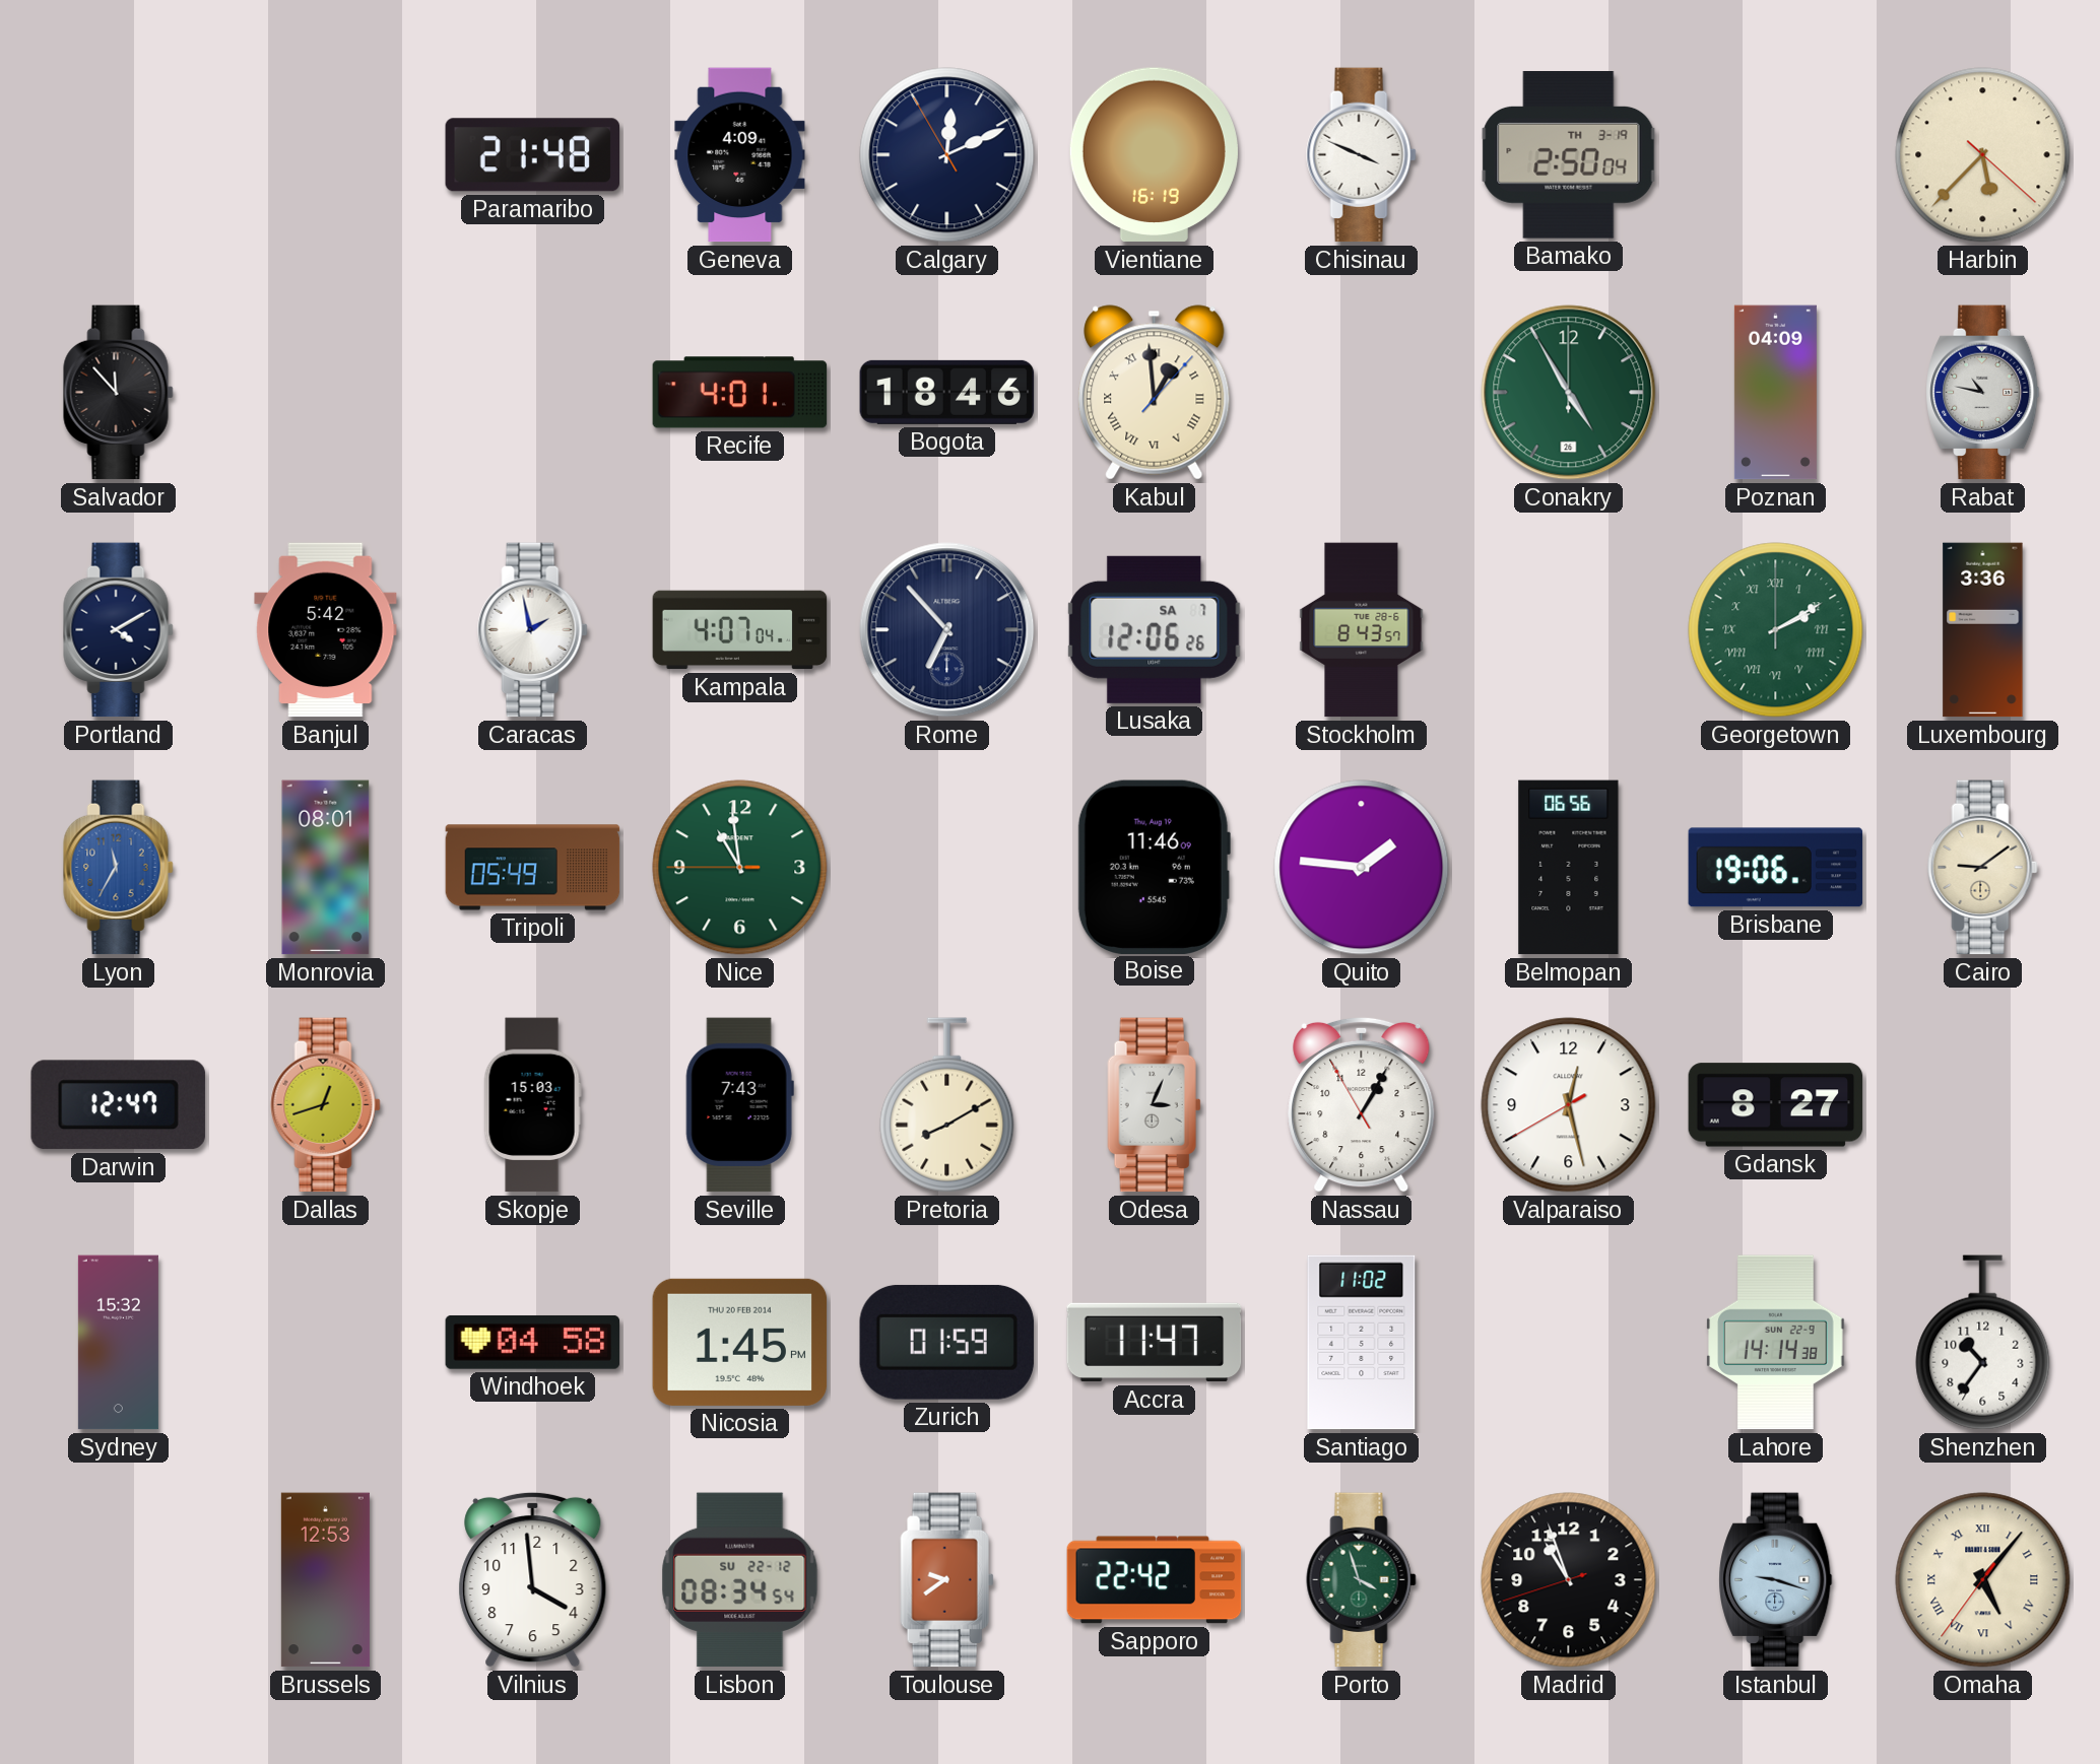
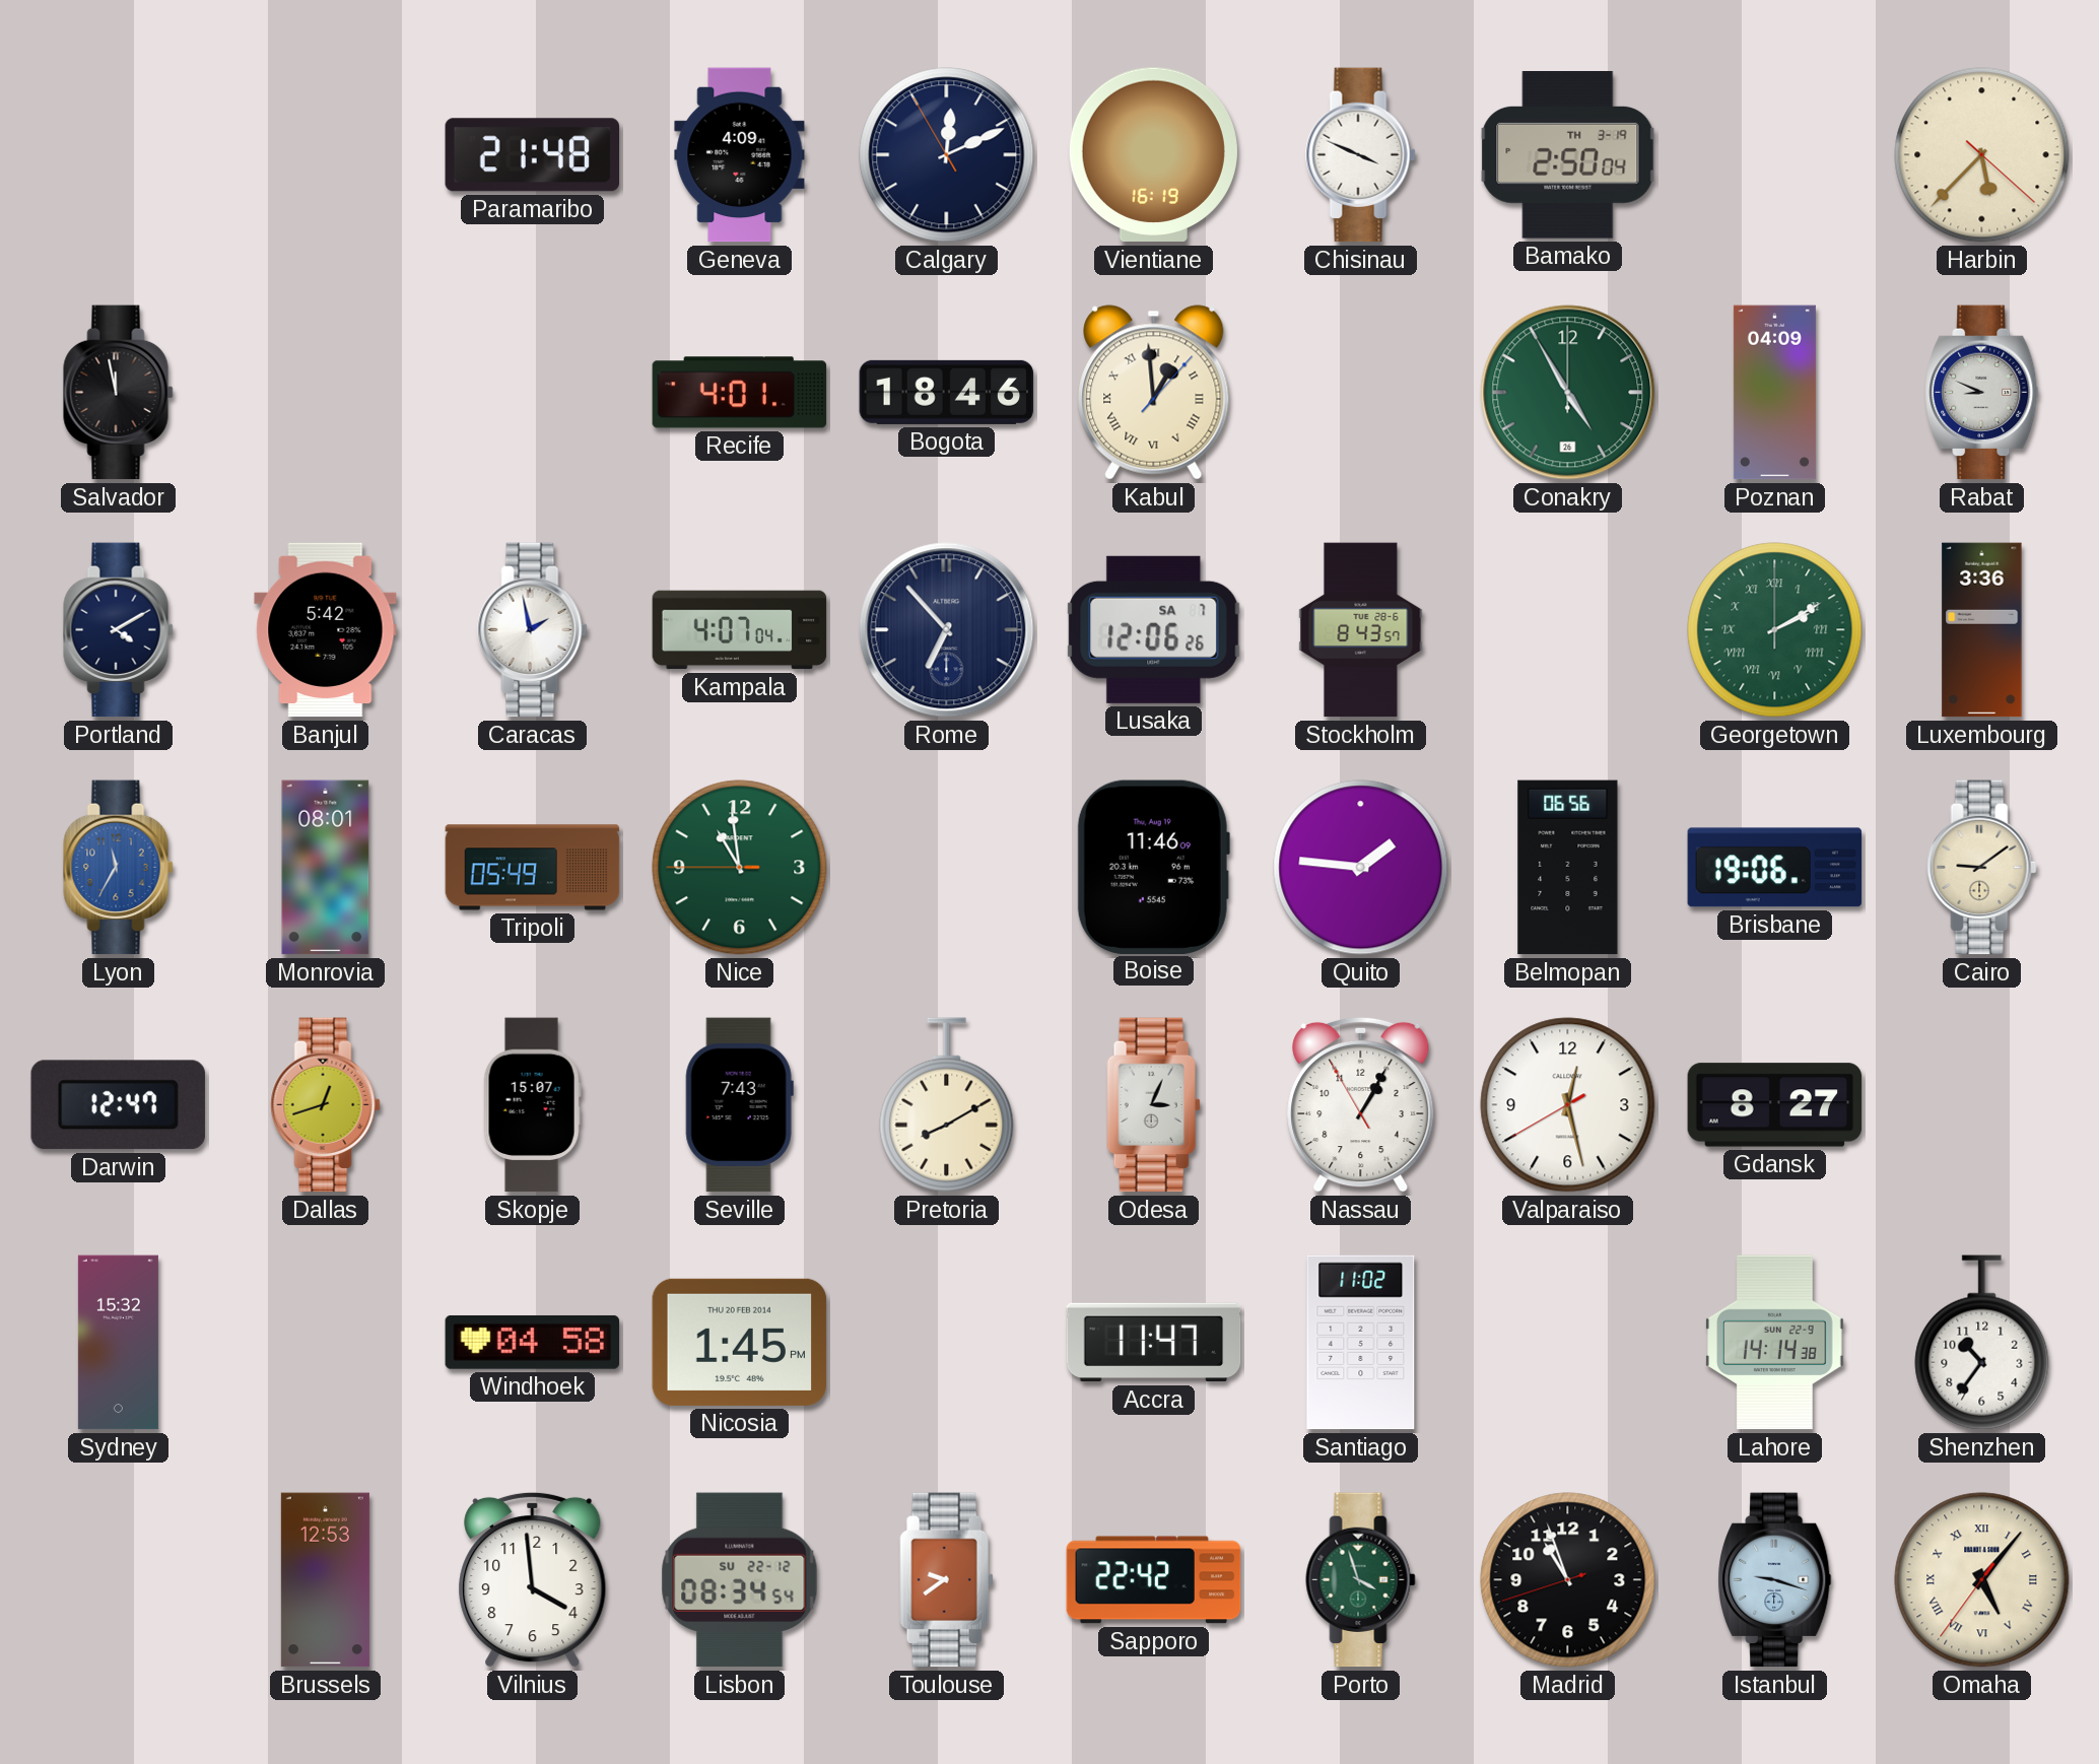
Salvador: 11:53 -> 11:58 (119, 393)
Rabat: 10:47 -> 8:49 (1982, 393)
Skopje: 15:03 -> 15:07 (532, 1105)
Zurich: 01:59 -> none (946, 1342)
